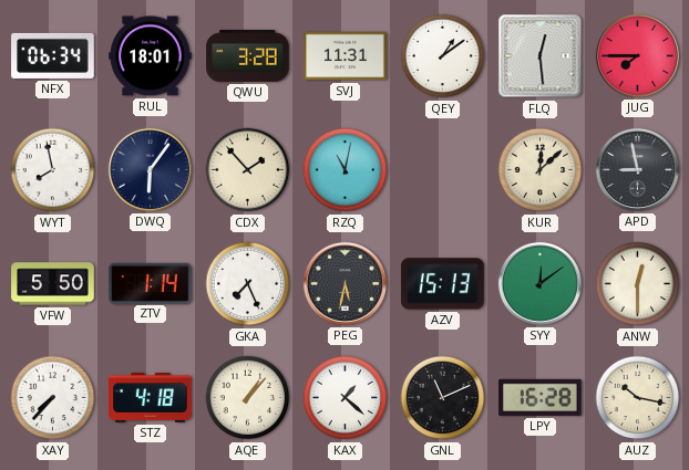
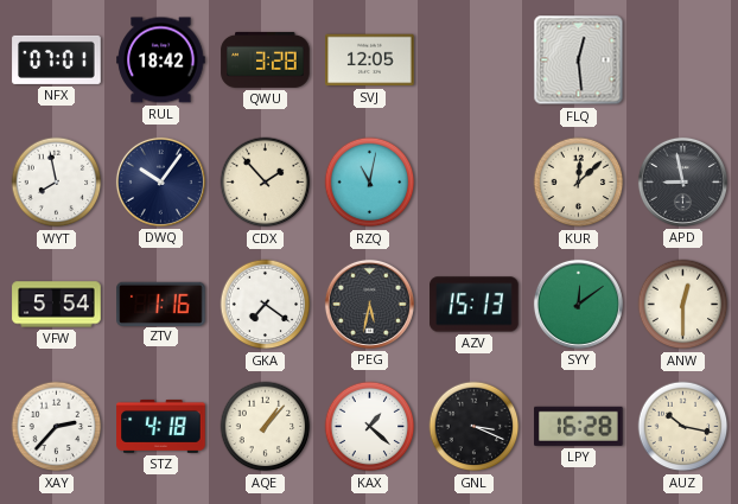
NFX: 06:34 -> 07:01 (57, 59)
RUL: 18:01 -> 18:42 (161, 60)
SVJ: 11:31 -> 12:05 (370, 60)
QEY: 1:09 -> none (443, 56)
JUG: 7:45 -> none (637, 55)
DWQ: 6:06 -> 10:06 (160, 181)
VFW: 5:50 -> 5:54 (57, 305)
ZTV: 1:14 -> 1:16 (161, 304)
GKA: 7:26 -> 7:21 (266, 305)
XAY: 7:37 -> 2:37 (57, 427)
GNL: 11:11 -> 3:19 (475, 427)
